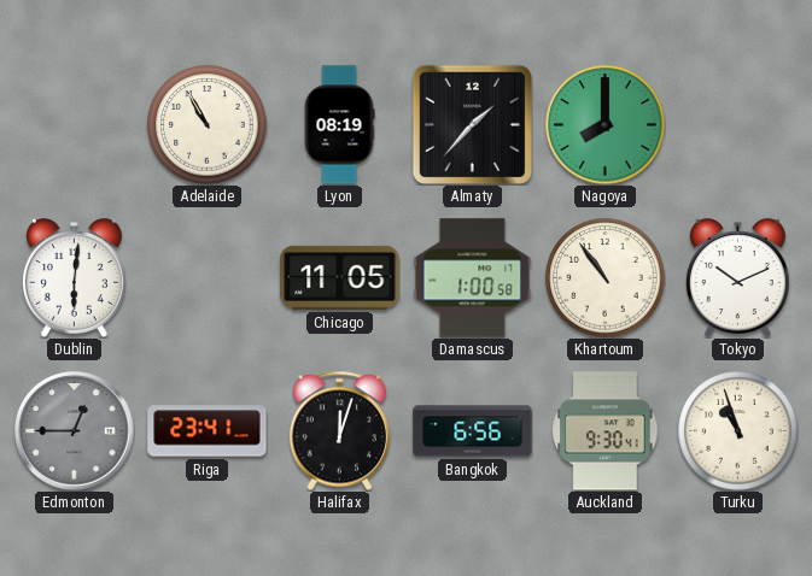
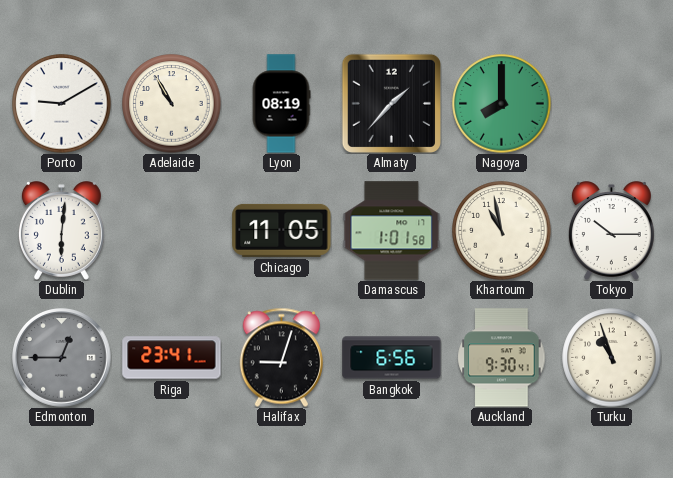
Porto: none -> 9:10 (62, 104)
Damascus: 1:00 -> 1:01 (392, 231)
Khartoum: 10:54 -> 10:58 (502, 231)
Tokyo: 10:11 -> 10:15 (611, 231)
Halifax: 12:03 -> 9:03 (281, 357)
